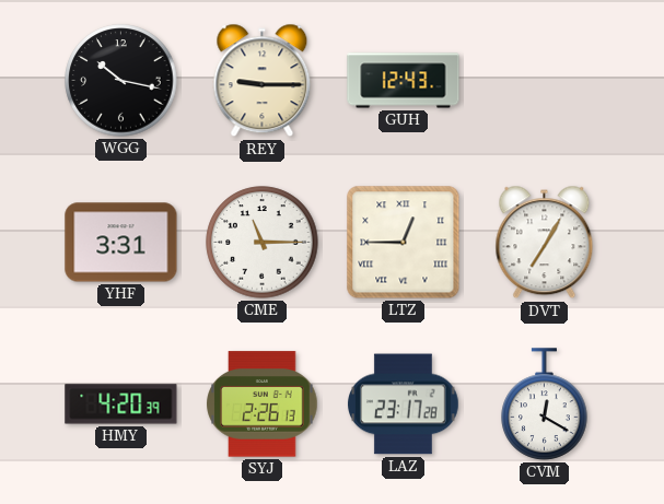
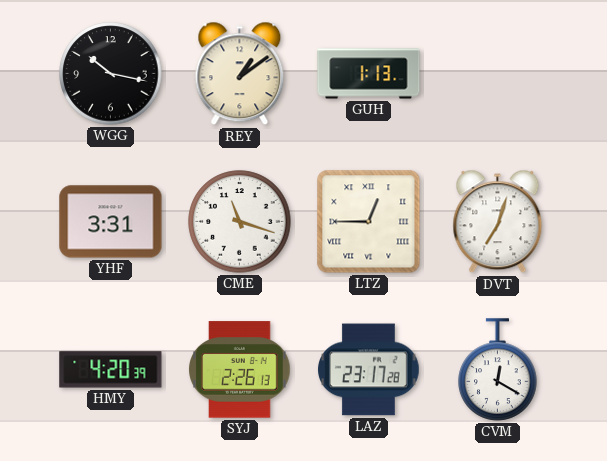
REY: 9:15 -> 1:09 (240, 74)
GUH: 12:43 -> 1:13 (369, 74)
CME: 11:15 -> 11:18 (240, 222)
DVT: 7:05 -> 7:03 (498, 222)
